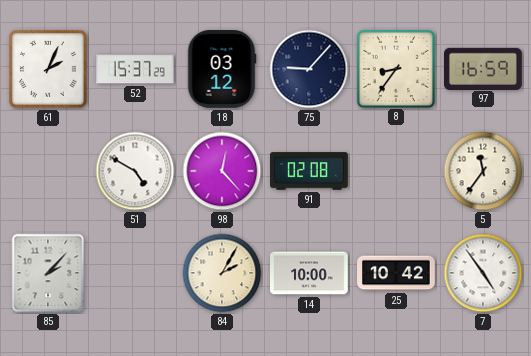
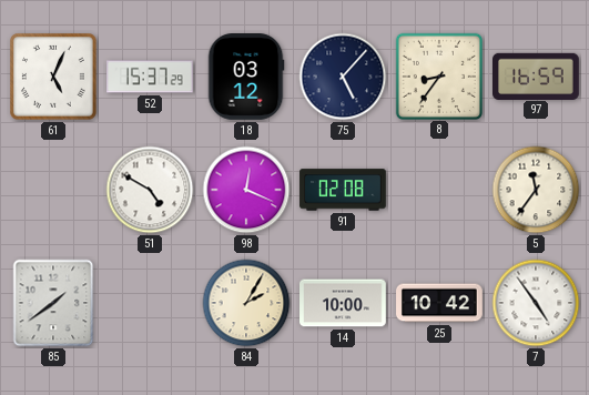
61: 2:04 -> 5:04 (54, 78)
75: 9:07 -> 5:07 (343, 77)
98: 12:23 -> 12:19 (246, 190)
85: 2:07 -> 1:39 (53, 303)
